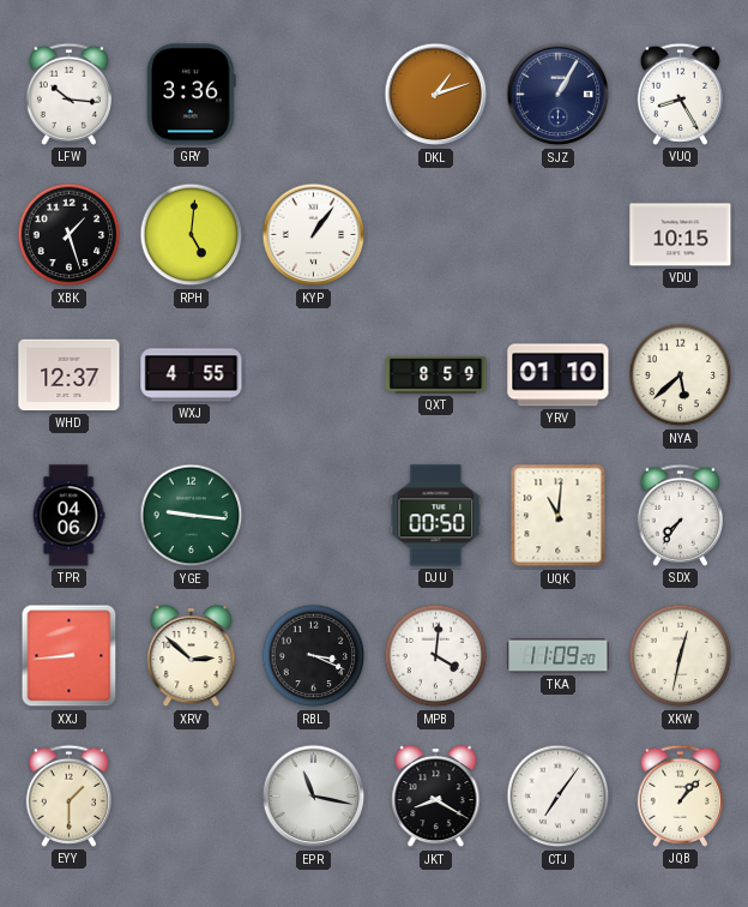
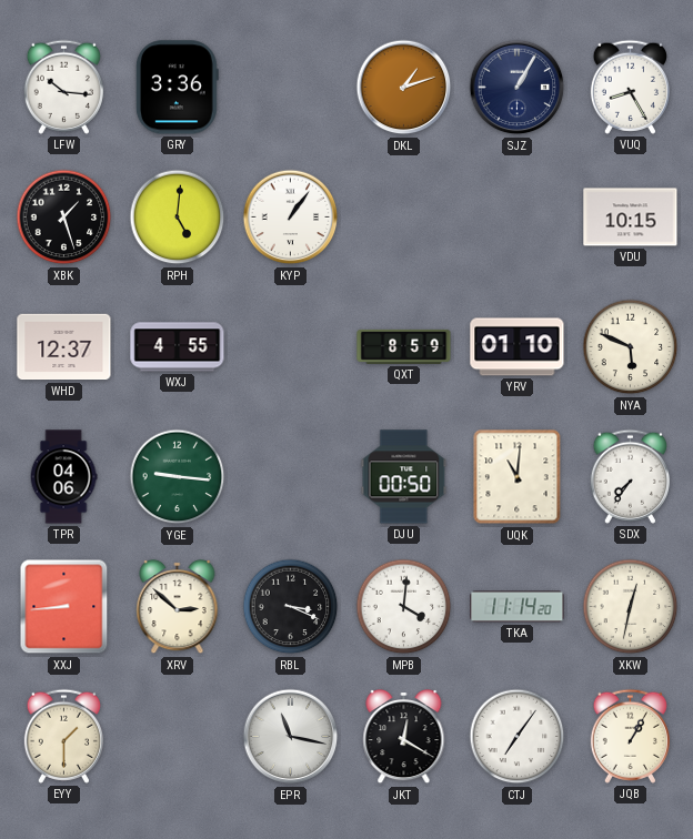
NYA: 5:38 -> 5:49 (631, 347)
TKA: 11:09 -> 11:14 (518, 607)
JKT: 8:20 -> 12:20 (404, 737)
JQB: 1:07 -> 1:05 (630, 736)
